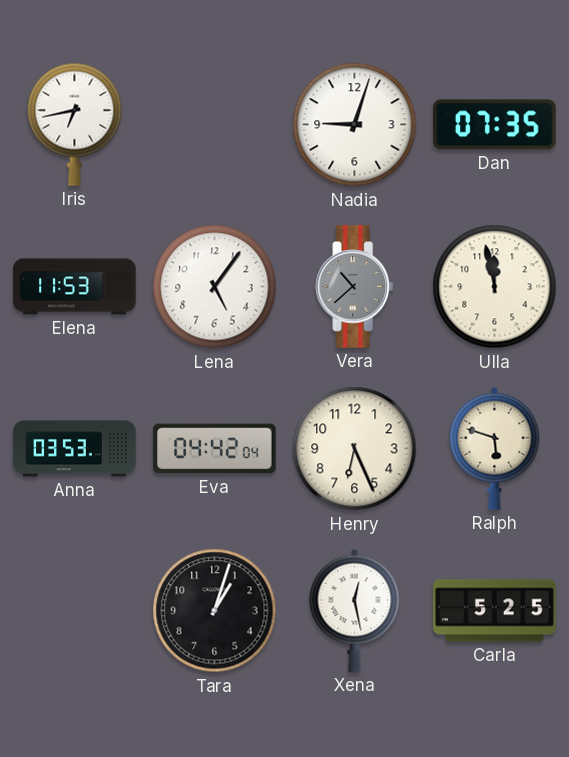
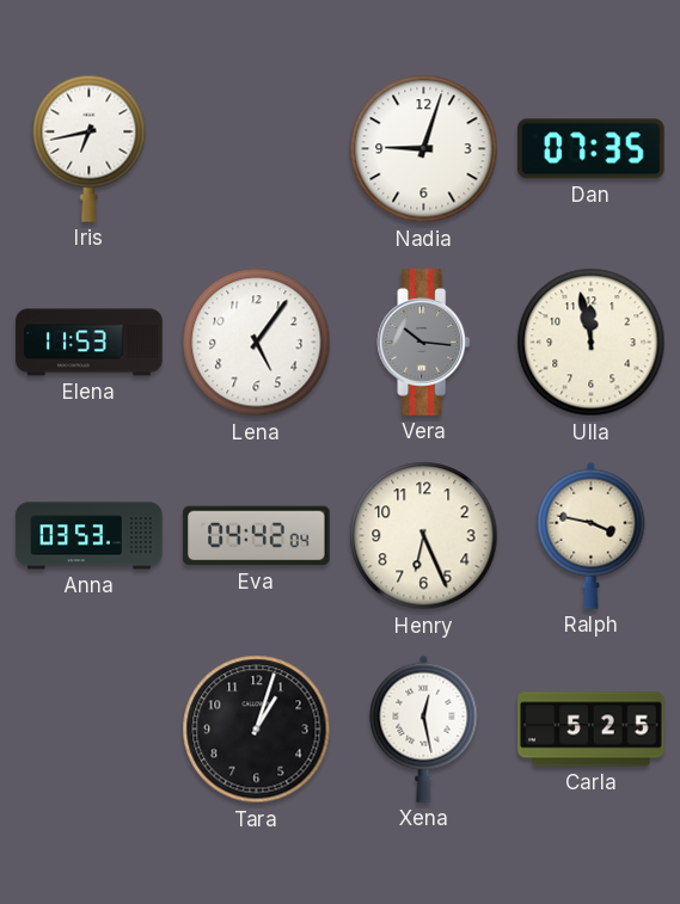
Vera: 10:38 -> 10:16 (424, 343)
Ralph: 5:48 -> 3:47 (592, 535)
